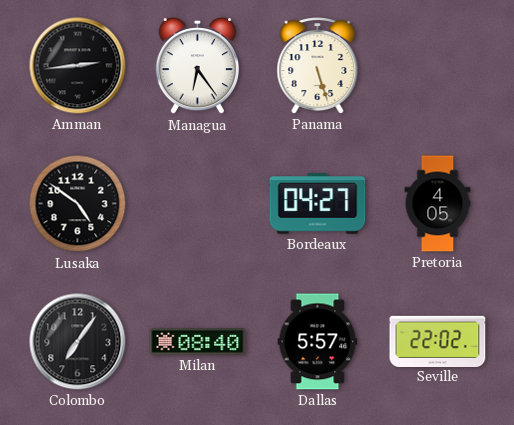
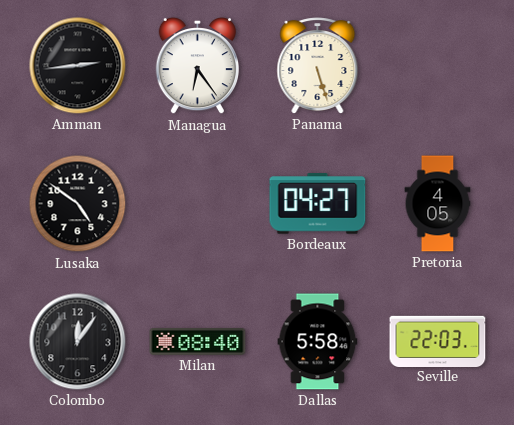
Colombo: 7:06 -> 12:06 (78, 342)
Dallas: 5:57 -> 5:58 (318, 342)
Seville: 22:02 -> 22:03 (438, 341)
